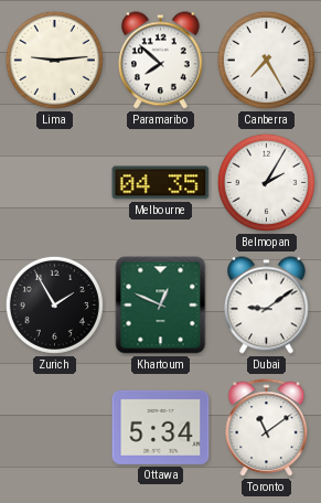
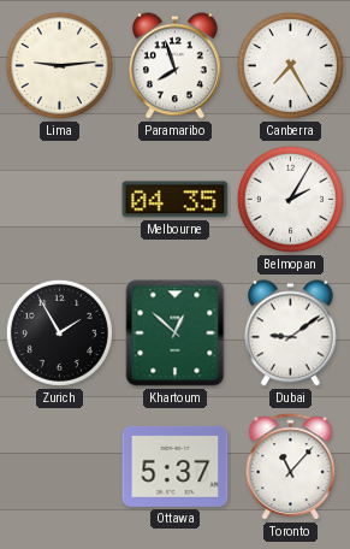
Paramaribo: 7:52 -> 7:57 (174, 66)
Khartoum: 12:49 -> 12:52 (176, 333)
Ottawa: 5:34 -> 5:37 (176, 466)
Toronto: 11:09 -> 11:07 (291, 467)
